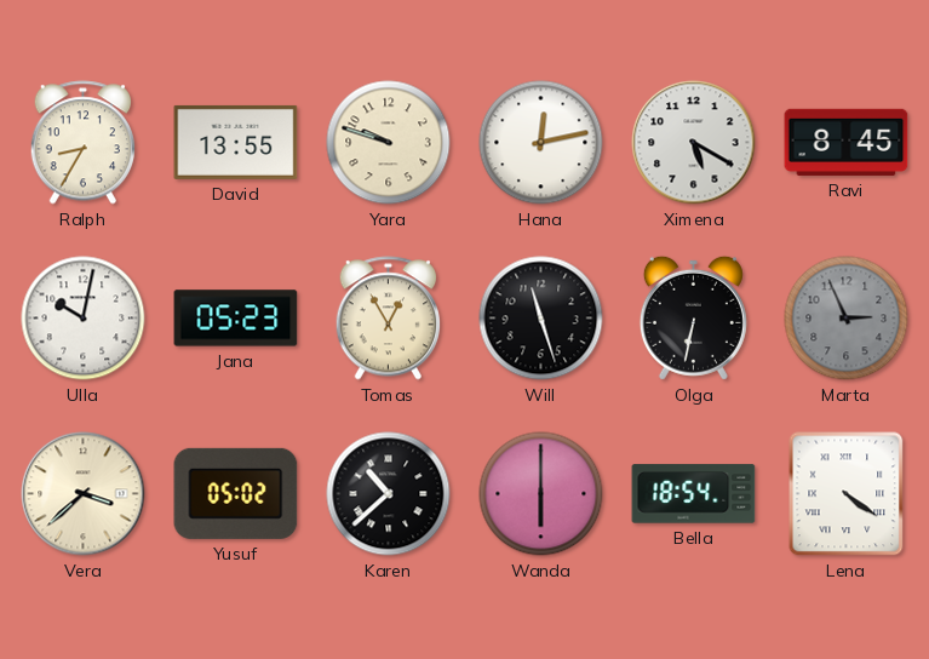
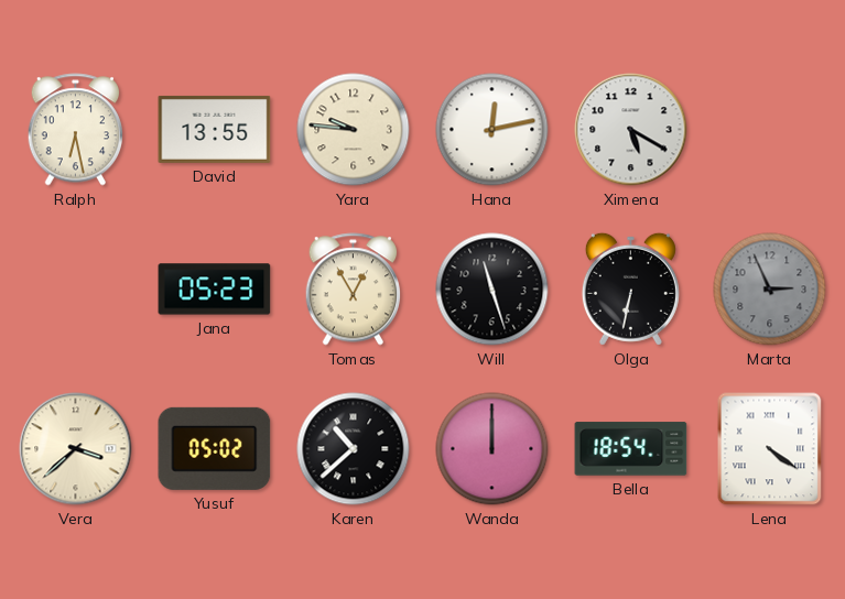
Ralph: 8:35 -> 6:28 (75, 130)
Yara: 9:48 -> 9:46 (354, 130)
Ravi: 8:45 -> none (847, 142)
Ulla: 10:02 -> none (84, 319)
Wanda: 6:00 -> 12:00 (492, 449)
